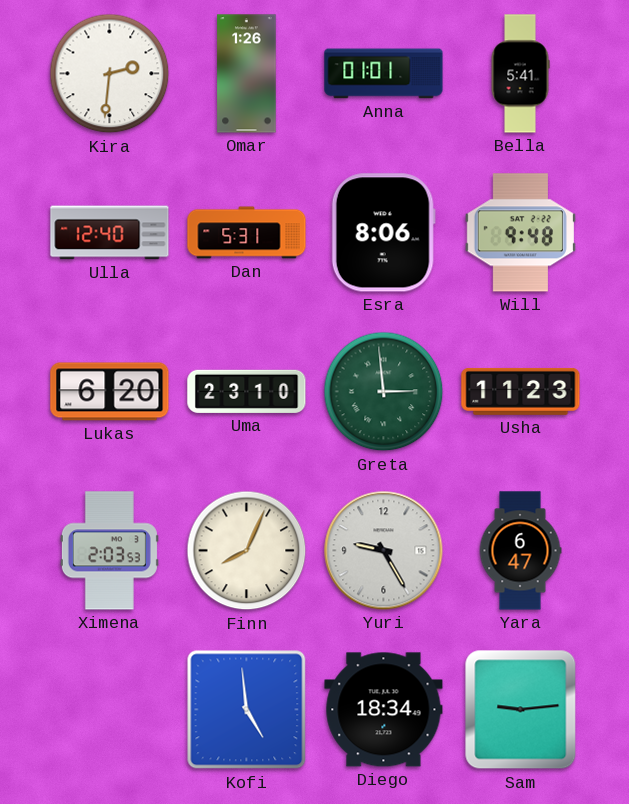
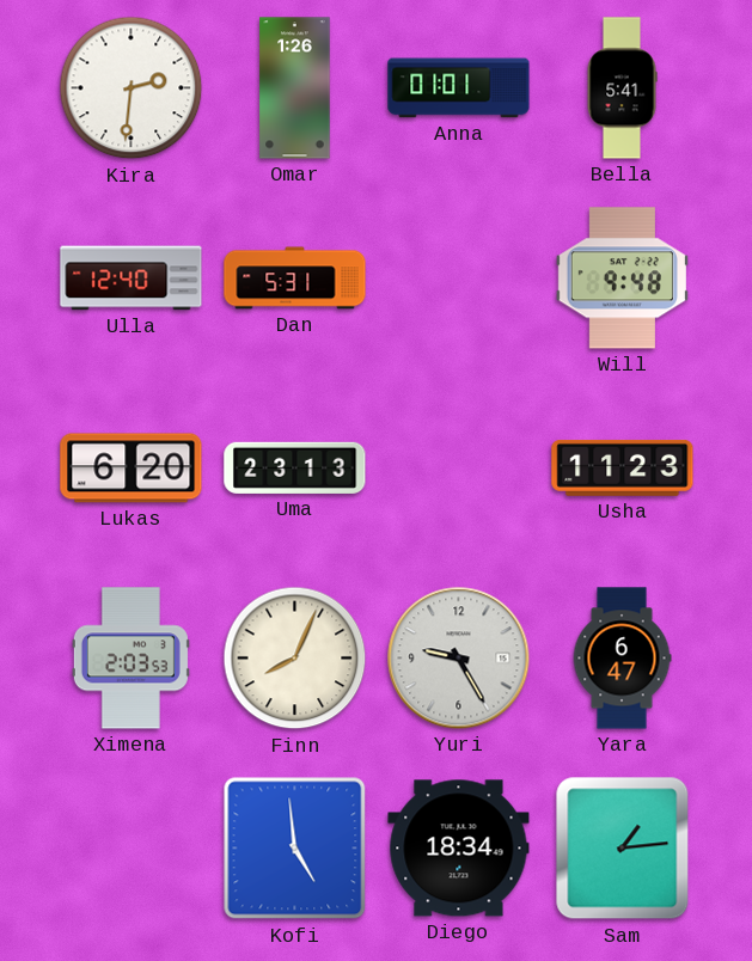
Esra: 8:06 -> none (383, 233)
Uma: 23:10 -> 23:13 (295, 467)
Greta: 2:59 -> none (384, 392)
Sam: 9:14 -> 1:14 (623, 849)
